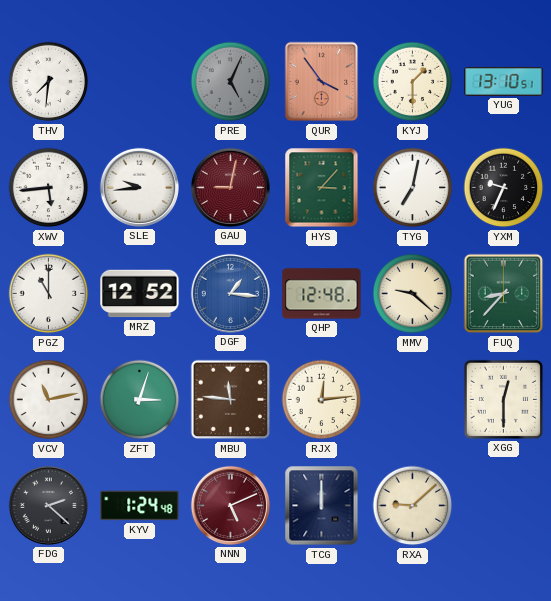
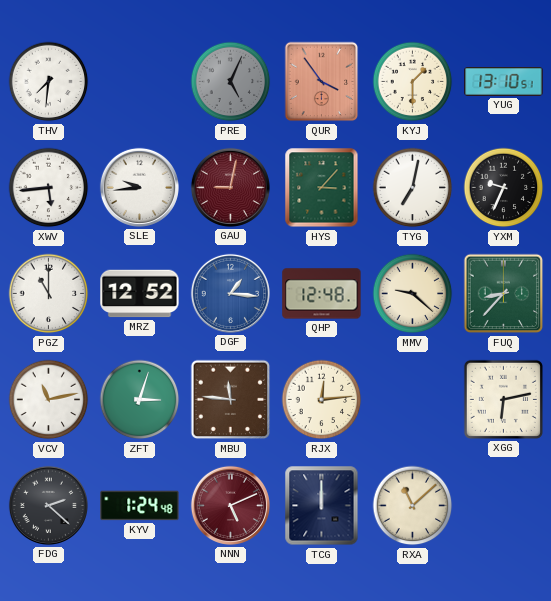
XGG: 12:30 -> 6:13 (503, 399)
RXA: 9:08 -> 11:08 (413, 506)
